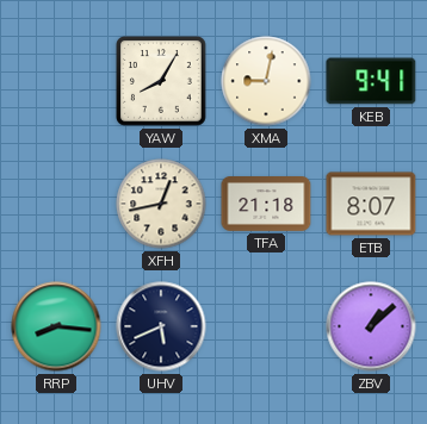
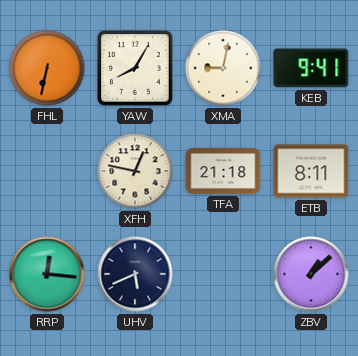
FHL: none -> 6:32 (47, 68)
XFH: 12:43 -> 12:47 (135, 171)
ETB: 8:07 -> 8:11 (311, 171)
RRP: 8:16 -> 12:16 (47, 274)
